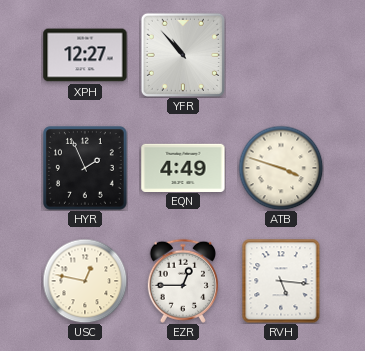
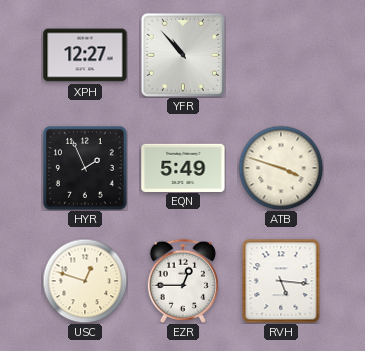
EQN: 4:49 -> 5:49 (183, 167)
USC: 12:47 -> 12:48 (85, 281)
